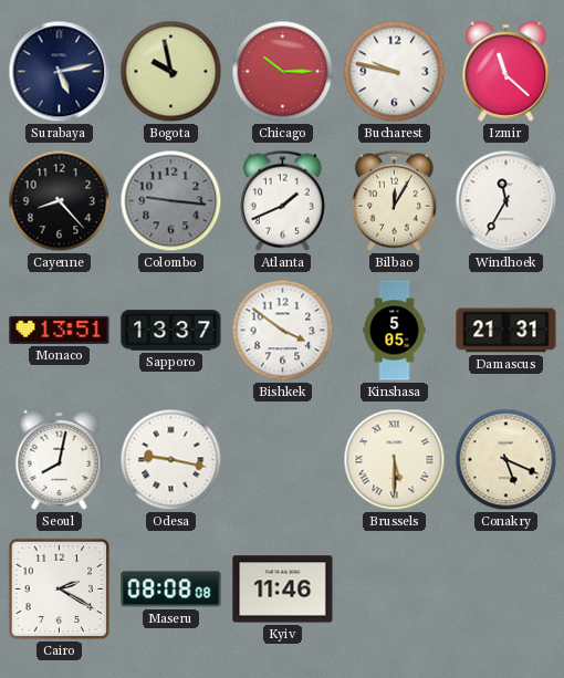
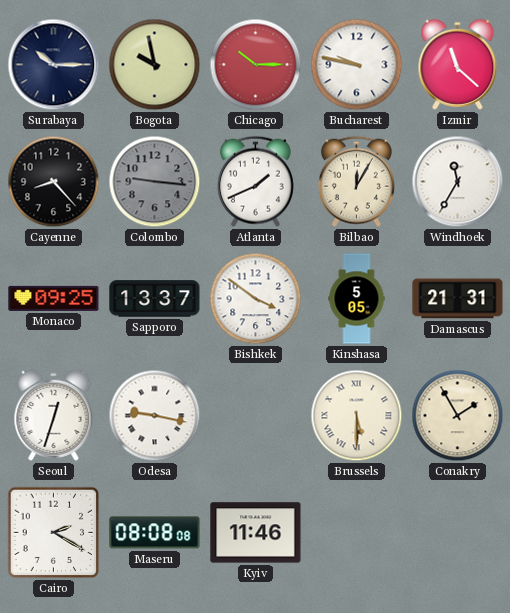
Surabaya: 5:13 -> 10:15 (54, 65)
Monaco: 13:51 -> 09:25 (54, 298)
Seoul: 8:02 -> 12:33 (54, 415)
Conakry: 5:19 -> 1:55 (458, 416)
